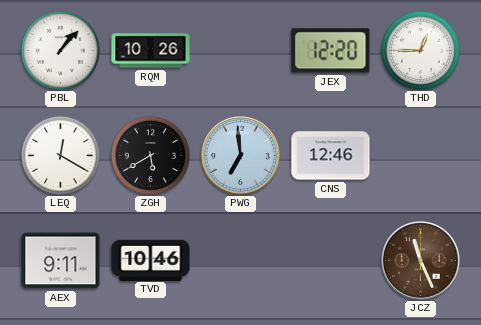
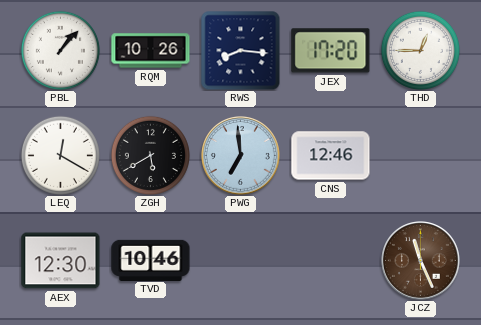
RWS: none -> 8:16 (241, 51)
JEX: 12:20 -> 17:20 (331, 51)
AEX: 9:11 -> 12:30 (61, 261)
